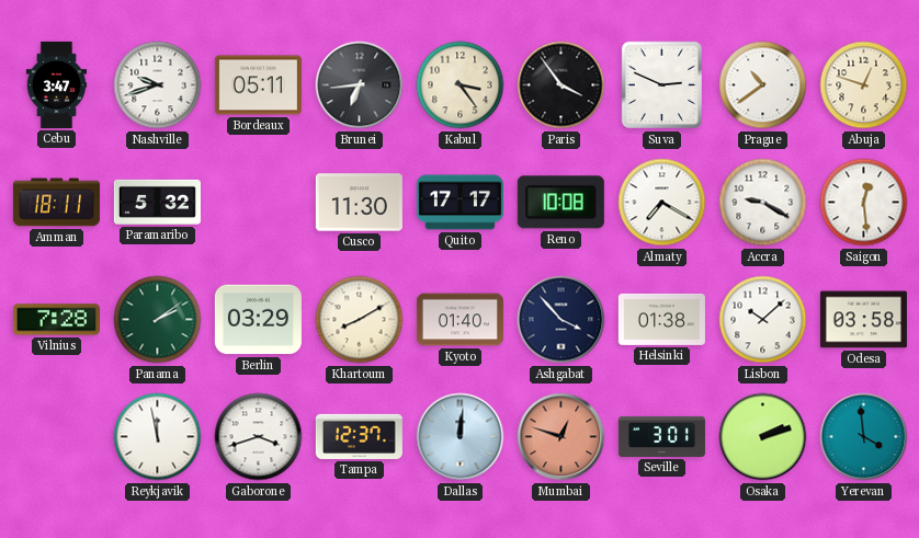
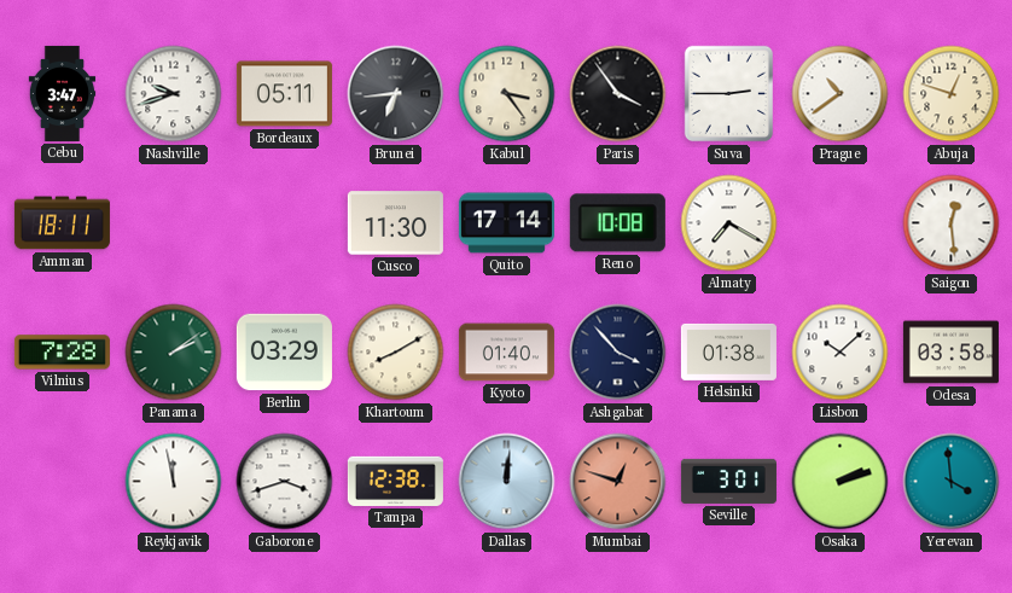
Suva: 2:49 -> 2:45 (728, 94)
Paramaribo: 5:32 -> none (157, 202)
Quito: 17:17 -> 17:14 (506, 223)
Accra: 9:20 -> none (763, 203)
Tampa: 12:37 -> 12:38 (395, 481)
